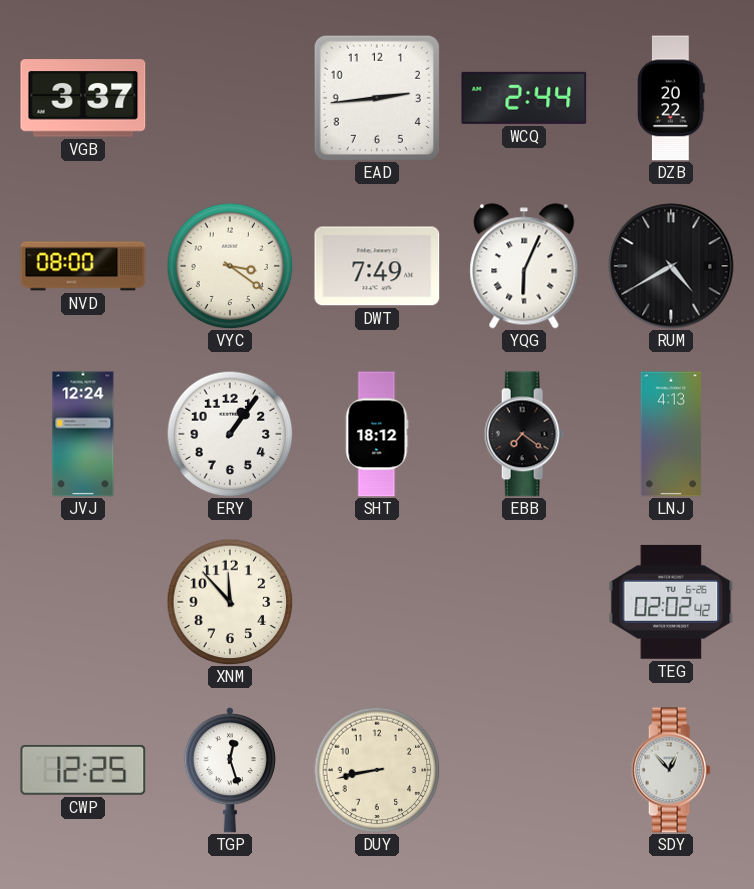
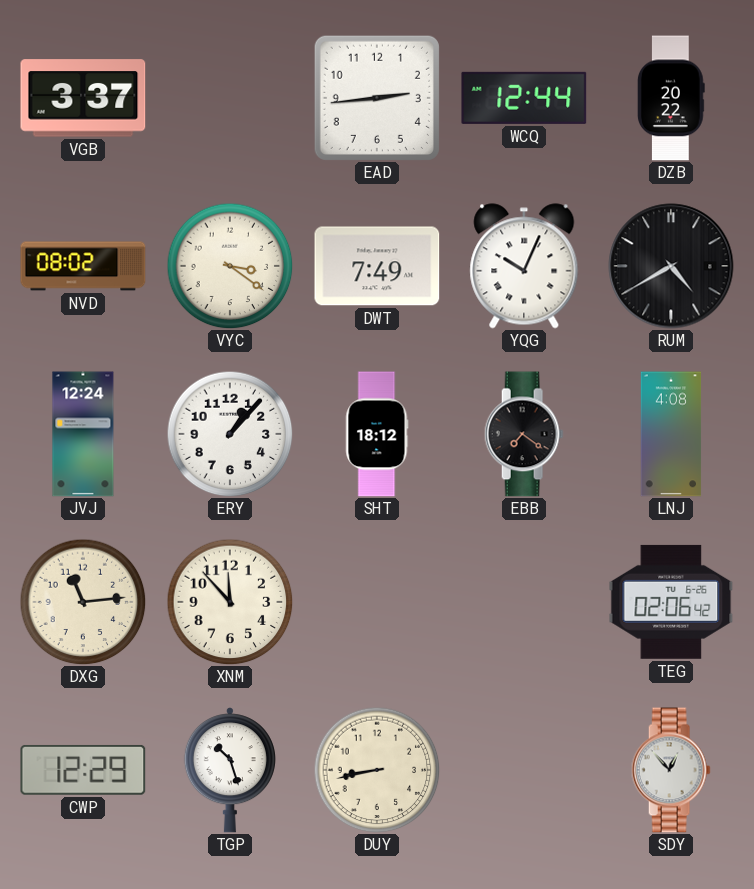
WCQ: 2:44 -> 12:44 (524, 98)
NVD: 08:00 -> 08:02 (83, 266)
YQG: 6:04 -> 10:04 (524, 266)
ERY: 1:06 -> 1:07 (230, 434)
LNJ: 4:13 -> 4:08 (671, 434)
DXG: none -> 11:14 (83, 602)
TEG: 02:02 -> 02:06 (671, 602)
CWP: 12:25 -> 12:29 (83, 770)
TGP: 12:27 -> 10:27 (230, 770)
